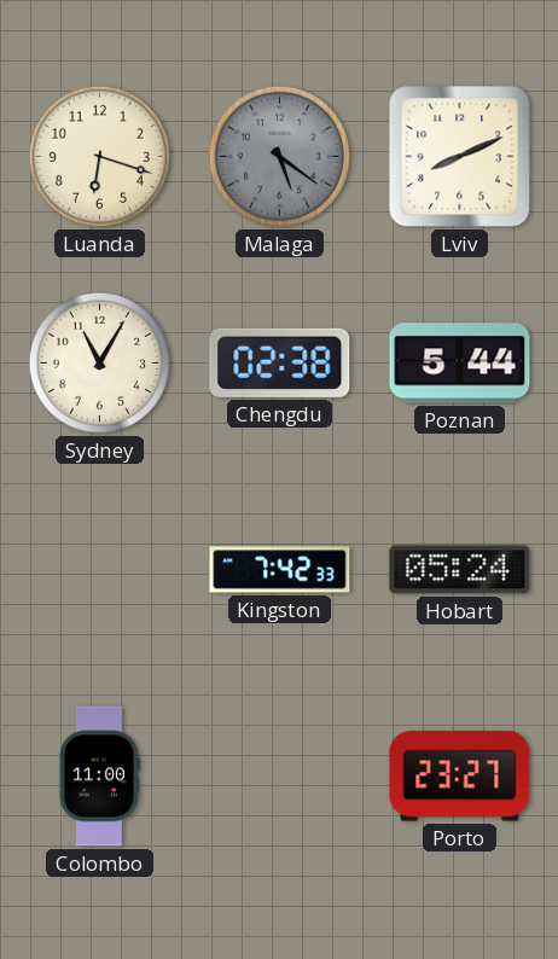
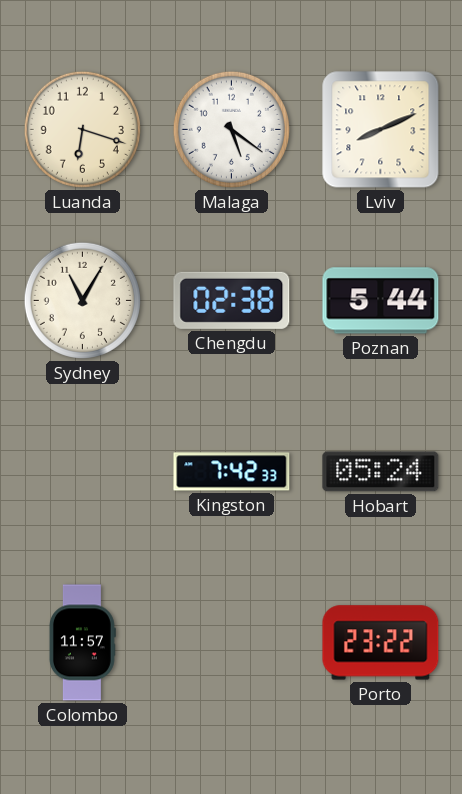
Malaga dial: grey -> white (231, 129)
Colombo: 11:00 -> 11:57 (82, 643)
Porto: 23:27 -> 23:22 (381, 643)
